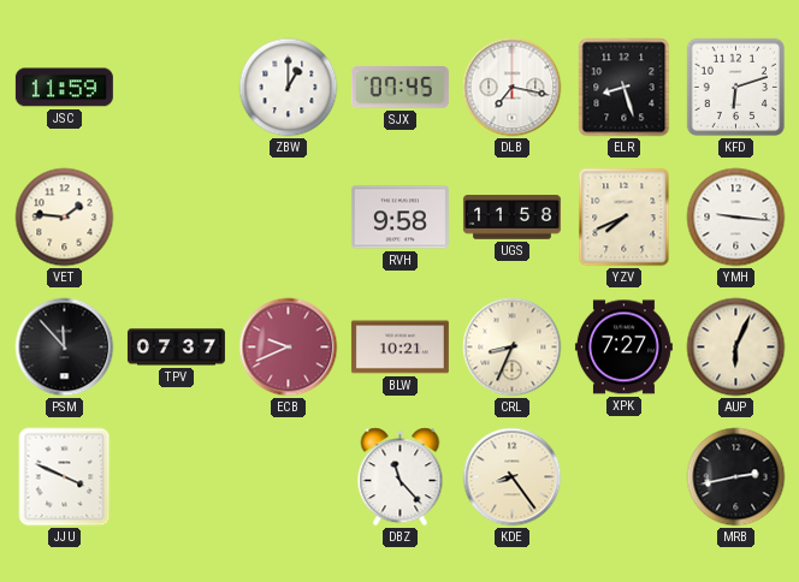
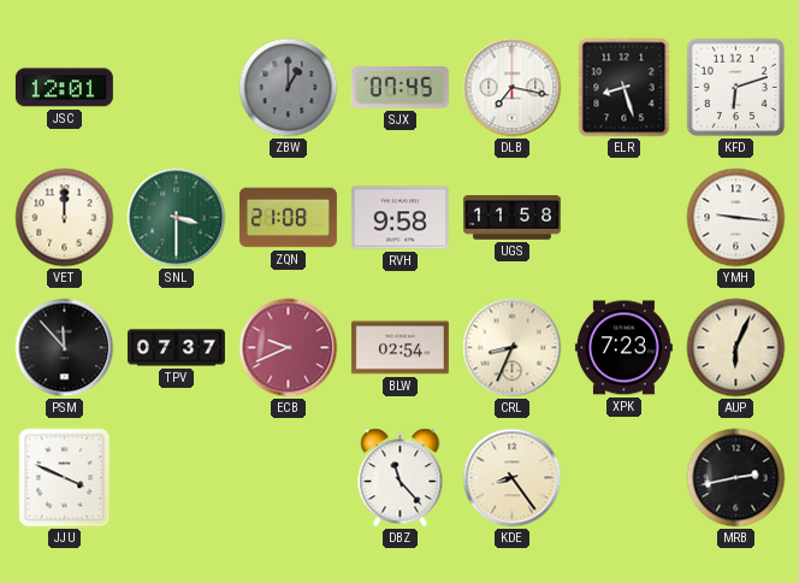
JSC: 11:59 -> 12:01 (64, 88)
ZBW dial: white -> grey (289, 88)
VET: 1:46 -> 12:00 (65, 218)
SNL: none -> 3:30 (177, 218)
ZQN: none -> 21:08 (288, 218)
YZV: 7:41 -> none (625, 218)
BLW: 10:21 -> 02:54 (399, 348)
XPK: 7:27 -> 7:23 (623, 348)
